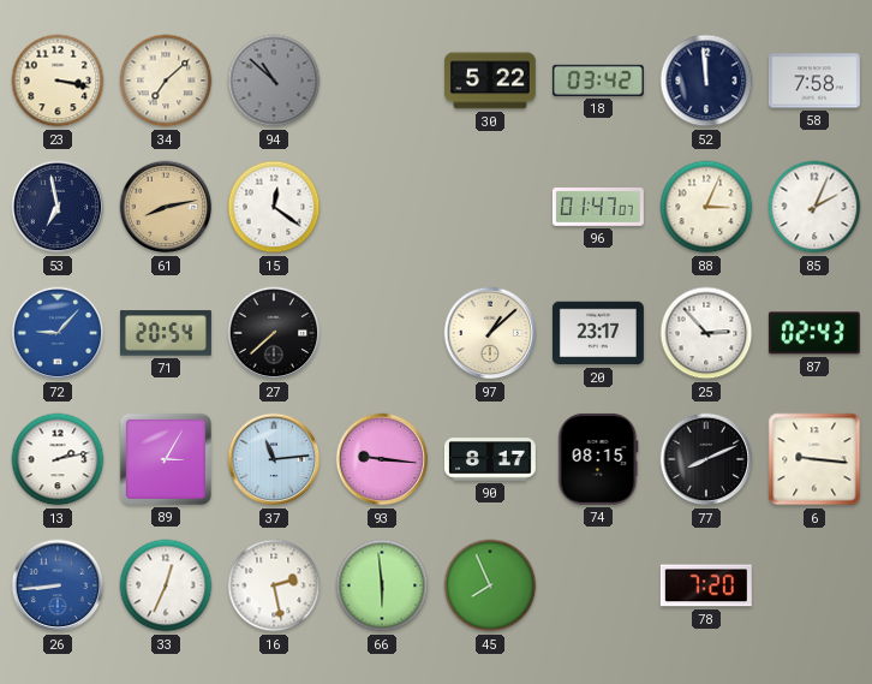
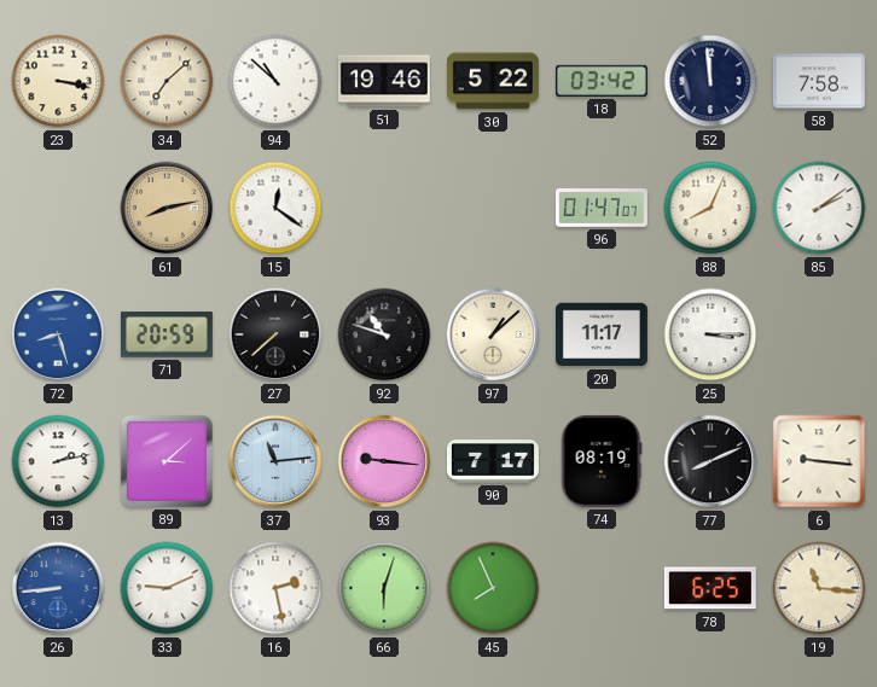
94 dial: grey -> white (275, 81)
51: none -> 19:46 (384, 81)
53: 6:58 -> none (58, 207)
88: 3:04 -> 8:04 (710, 208)
85: 2:04 -> 2:09 (819, 208)
72: 9:07 -> 8:27 (58, 334)
71: 20:54 -> 20:59 (167, 334)
92: none -> 10:48 (384, 334)
20: 23:17 -> 11:17 (602, 334)
25: 2:53 -> 3:15 (710, 334)
87: 02:43 -> none (814, 333)
89: 3:05 -> 3:08 (167, 461)
90: 8:17 -> 7:17 (493, 461)
74: 08:15 -> 08:19 (602, 461)
33: 12:34 -> 9:11 (167, 588)
66: 5:59 -> 6:03 (384, 588)
78: 7:20 -> 6:25 (710, 588)
19: none -> 11:16 (819, 588)
